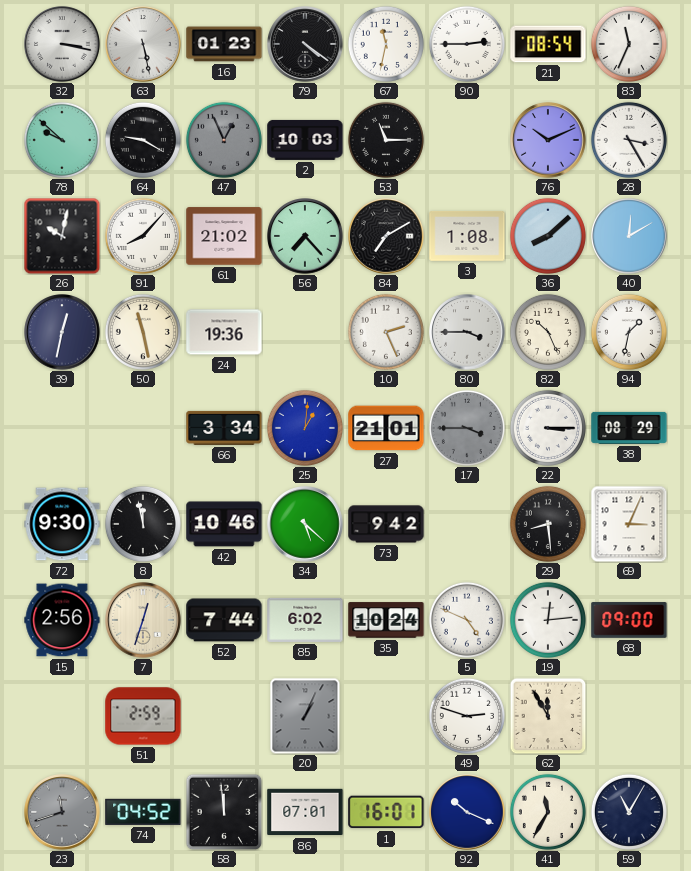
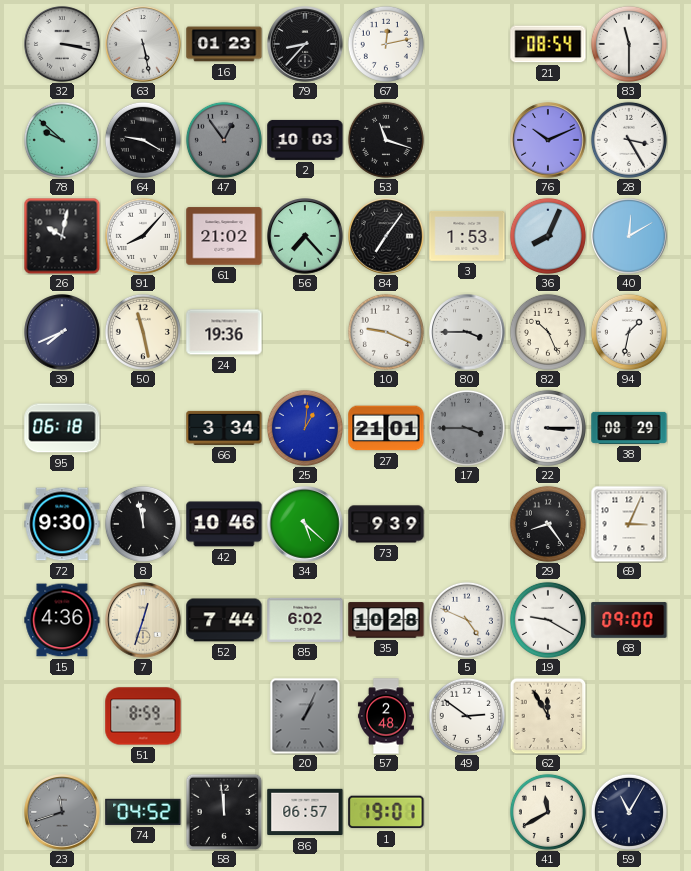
79: 4:21 -> 8:37 (305, 44)
67: 11:32 -> 12:13 (386, 44)
90: 2:45 -> none (467, 44)
83: 11:34 -> 11:30 (629, 44)
47: 12:56 -> 12:54 (224, 140)
53: 11:15 -> 11:18 (386, 140)
84: 7:10 -> 7:06 (386, 236)
3: 1:08 -> 1:53 (467, 236)
36: 8:08 -> 8:04 (548, 236)
39: 12:32 -> 7:41 (62, 332)
10: 2:26 -> 9:19 (386, 332)
95: none -> 06:18 (62, 428)
73: 9:42 -> 9:39 (386, 524)
29: 8:29 -> 8:24 (548, 524)
15: 2:56 -> 4:36 (62, 620)
35: 10:24 -> 10:28 (386, 620)
19: 12:14 -> 9:20 (548, 620)
51: 2:59 -> 8:59 (143, 716)
57: none -> 2:48 (386, 716)
49: 2:48 -> 2:51 (467, 716)
86: 07:01 -> 06:57 (305, 812)
1: 16:01 -> 19:01 (386, 812)
92: 10:19 -> none (467, 812)
41: 11:35 -> 11:40 (548, 812)
